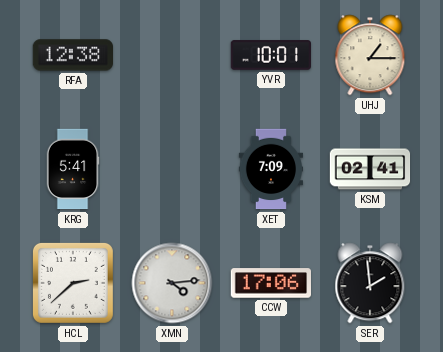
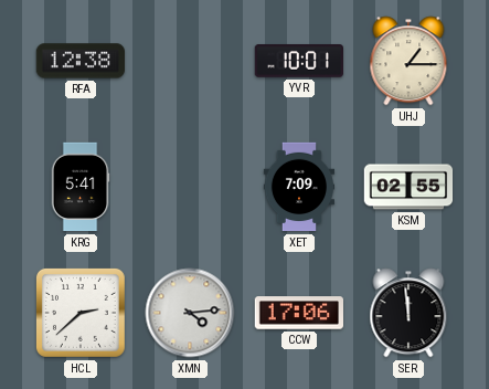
KSM: 02:41 -> 02:55 (408, 187)
SER: 1:59 -> 11:59 (408, 313)
